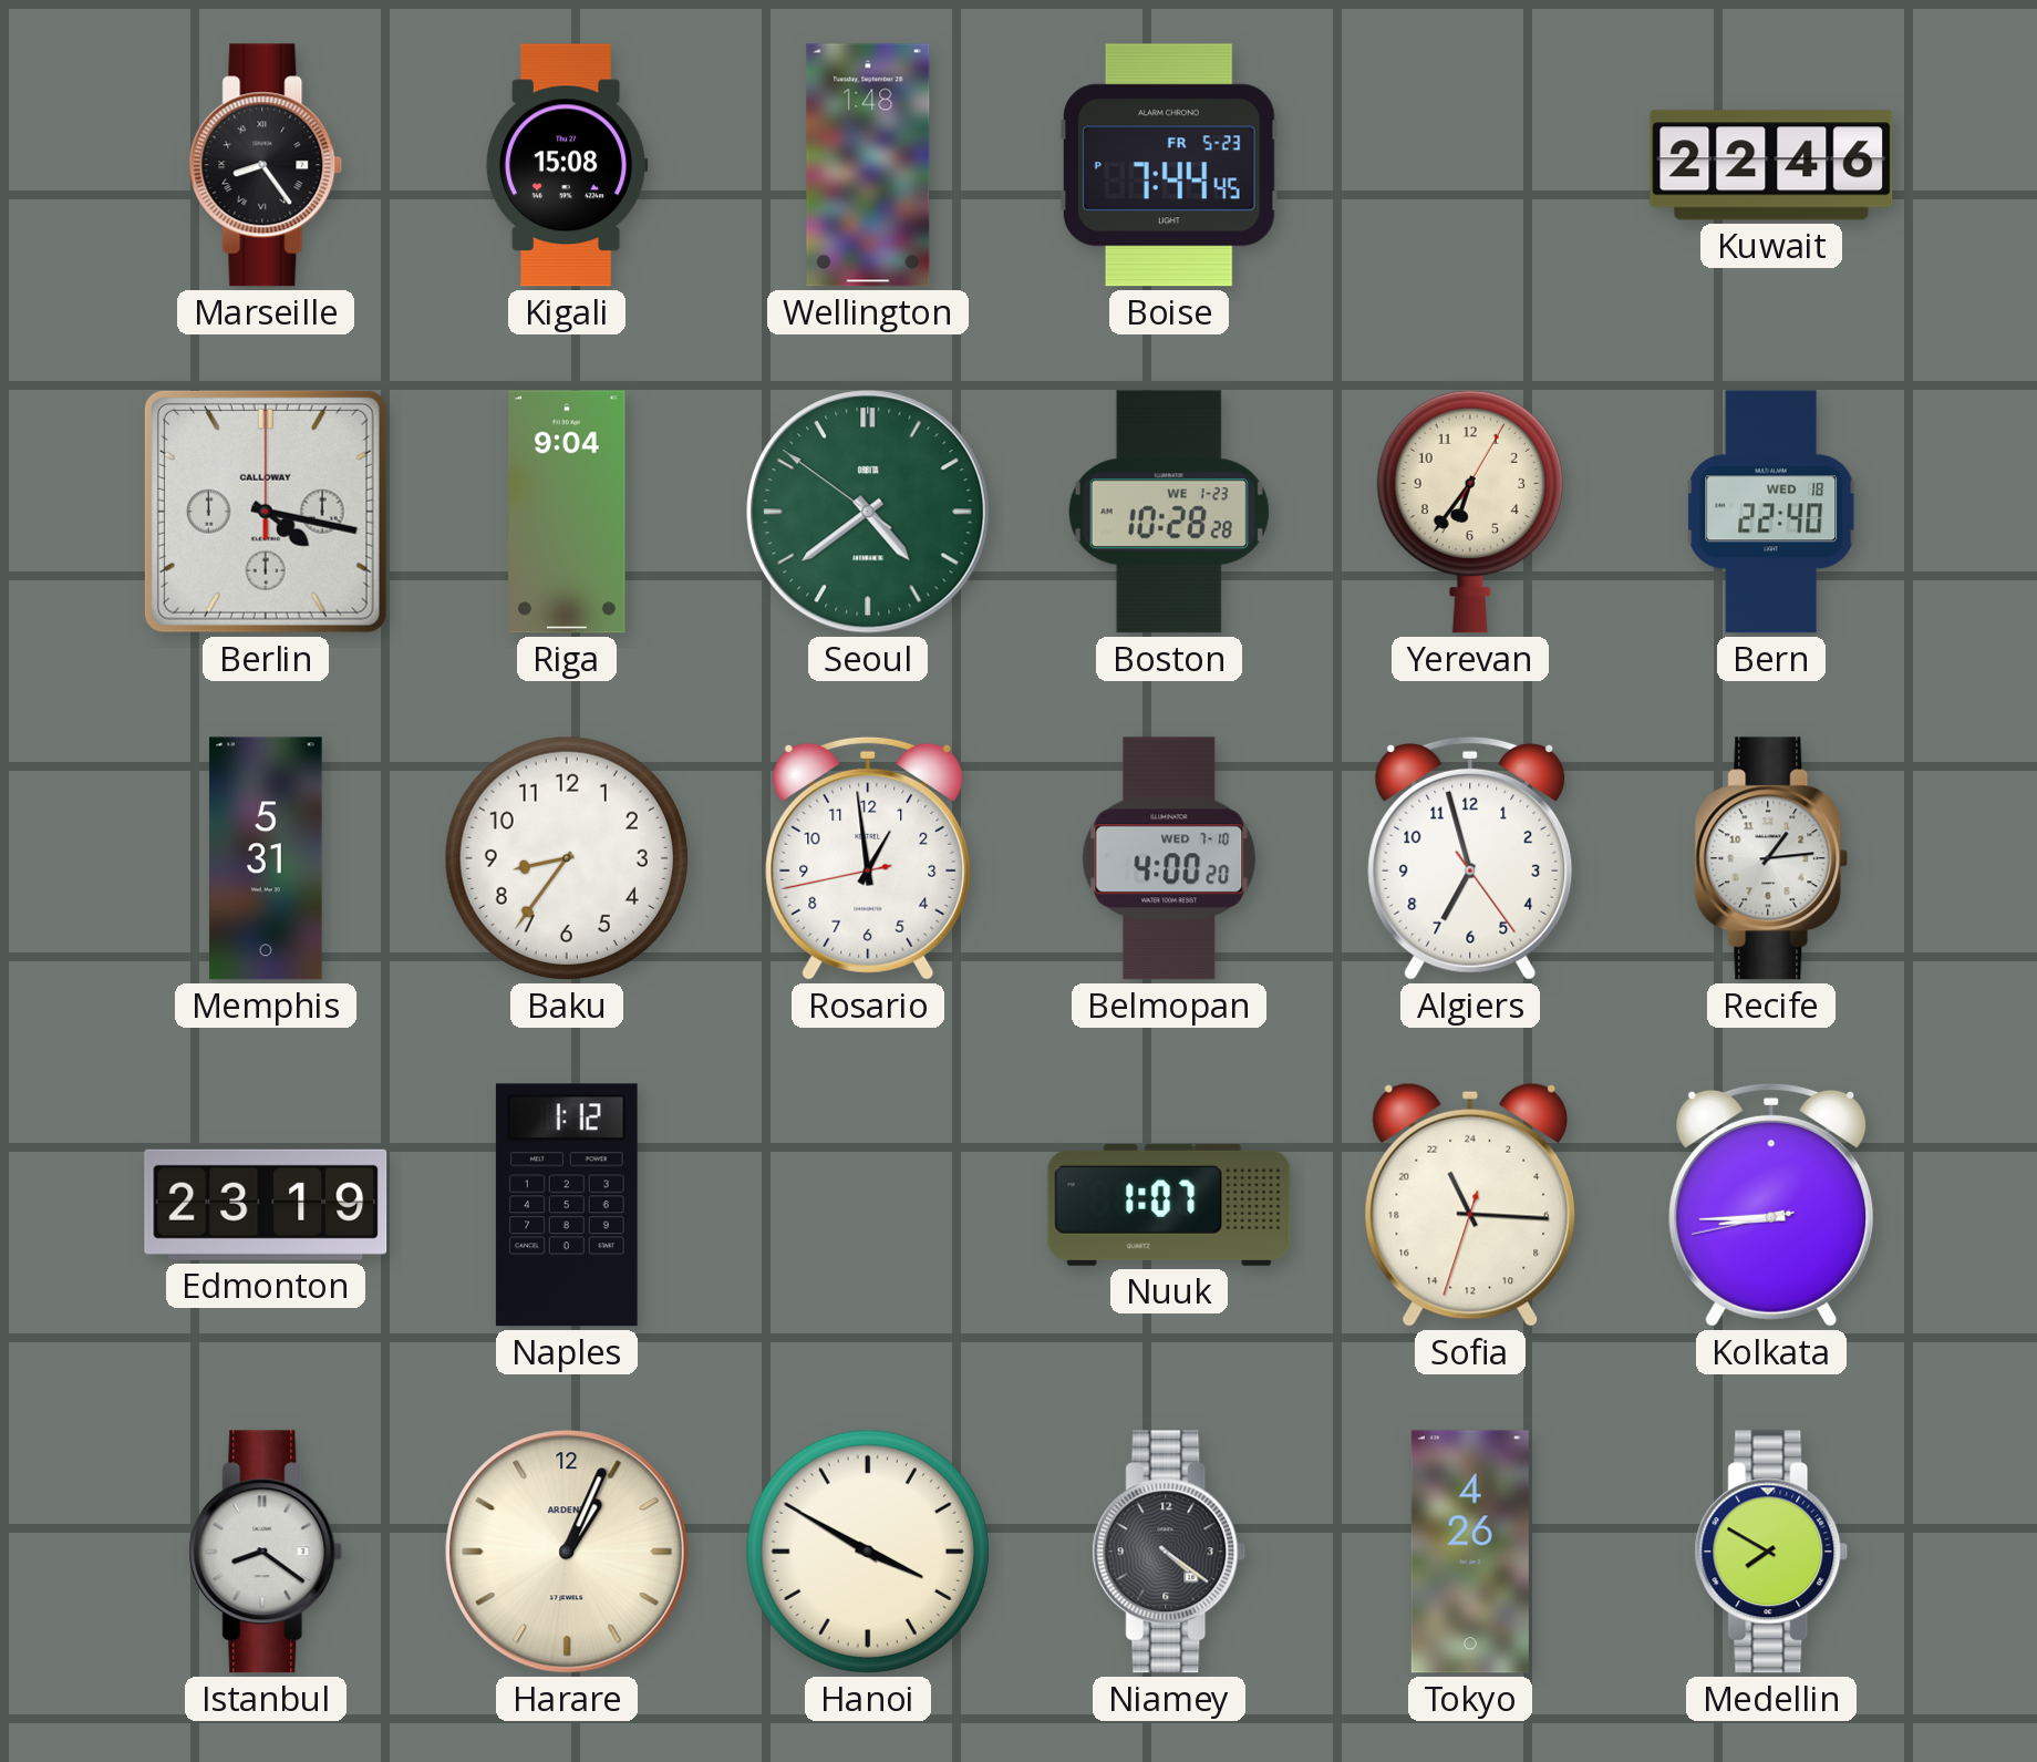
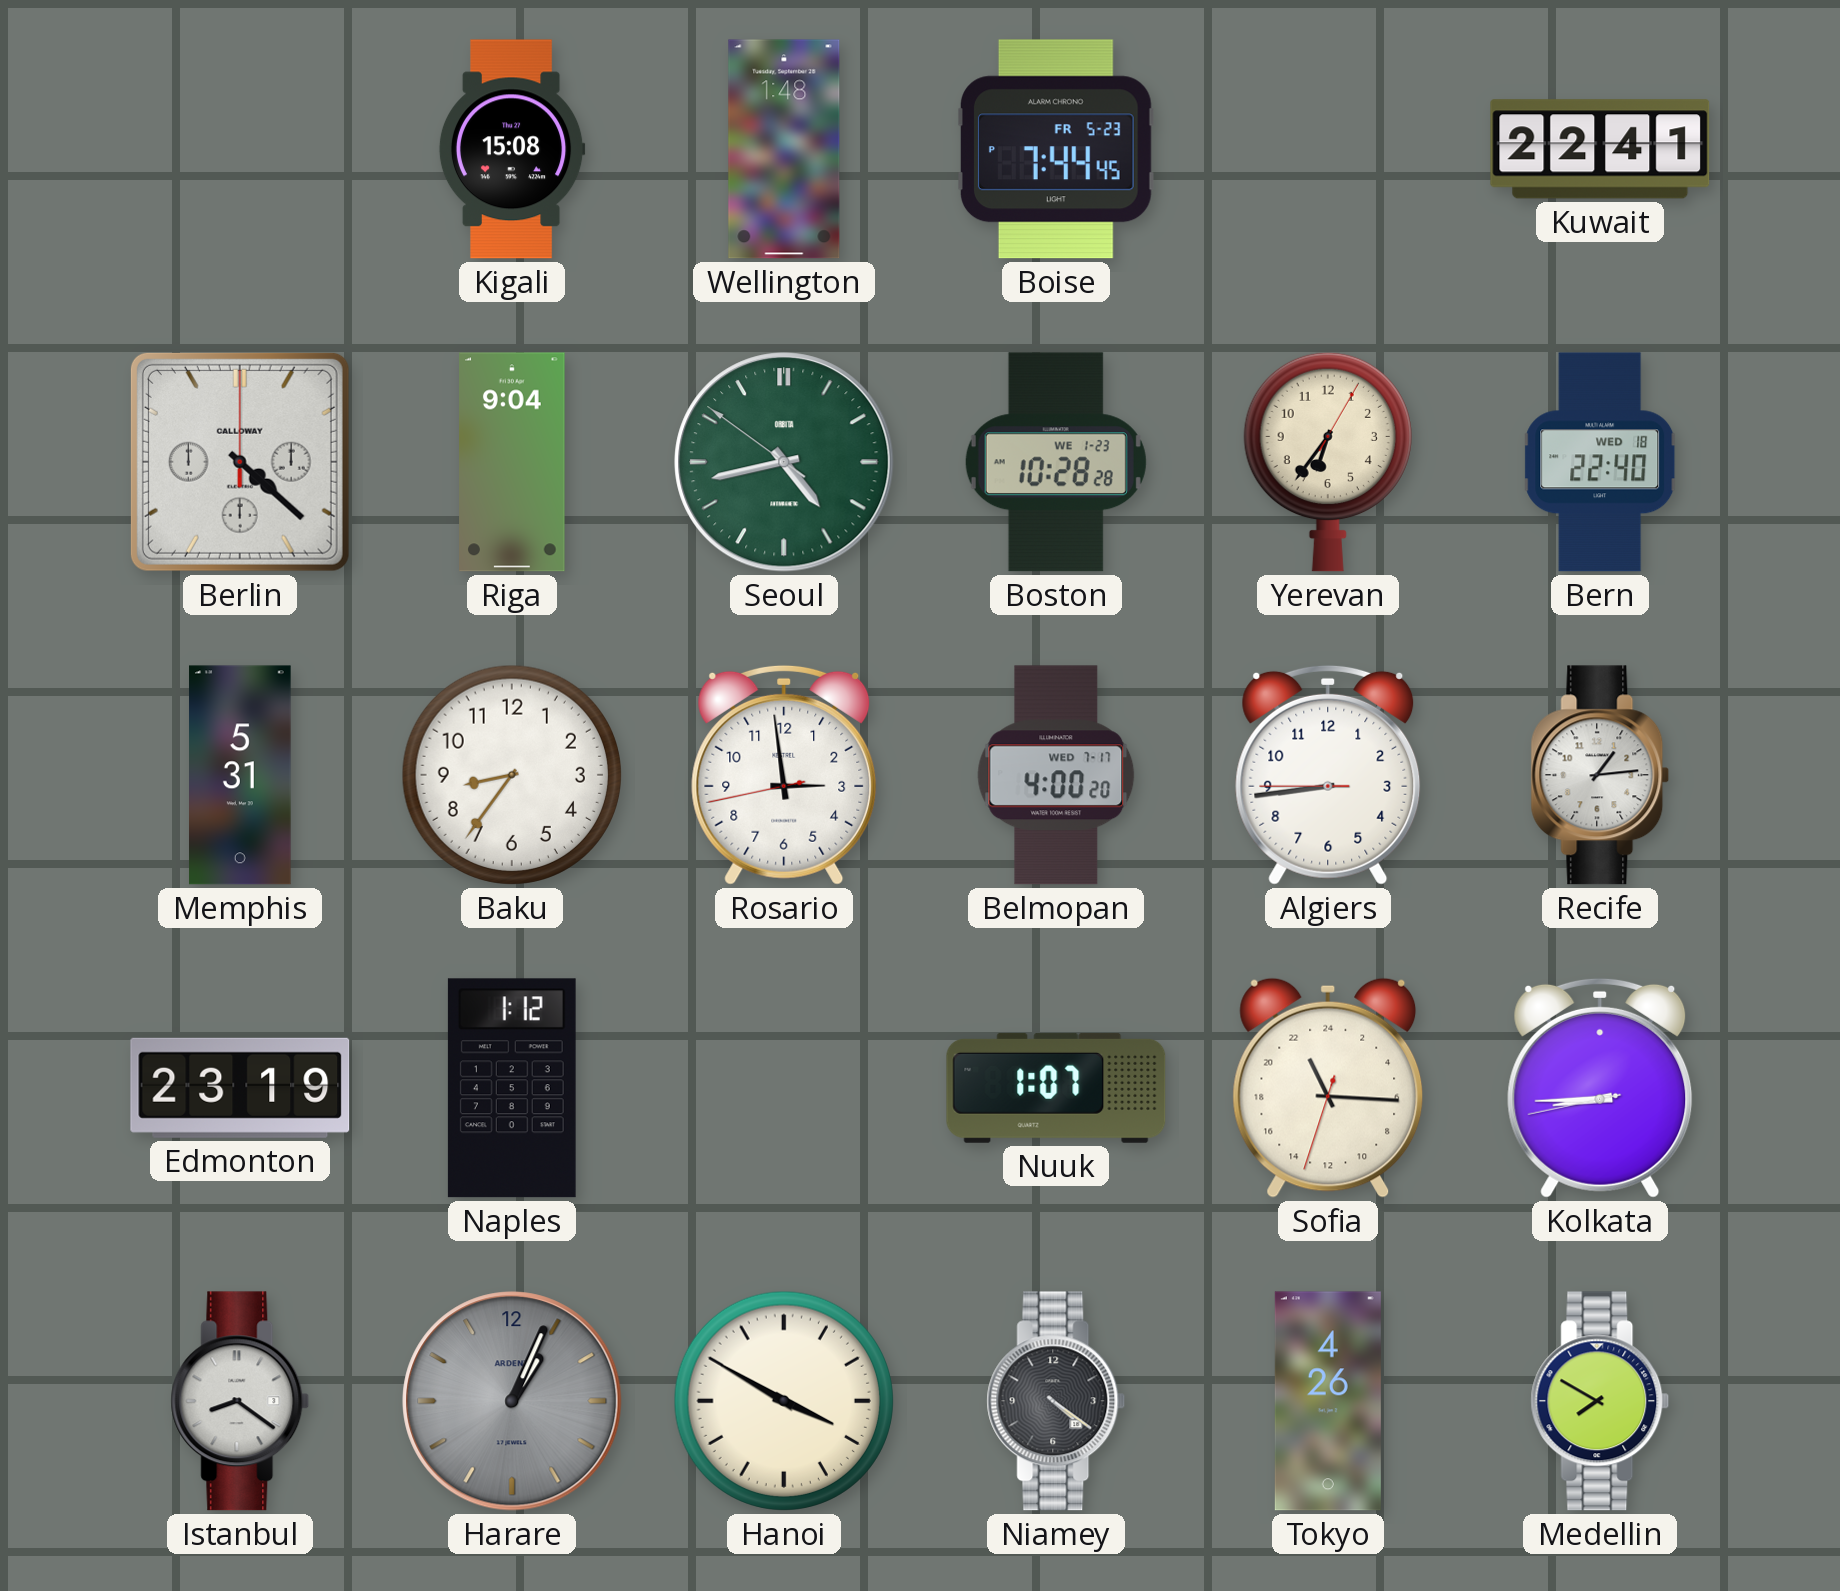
Marseille: 8:24 -> none (266, 165)
Kuwait: 22:46 -> 22:41 (1600, 149)
Berlin: 4:17 -> 4:22 (240, 462)
Seoul: 4:38 -> 4:42 (784, 462)
Rosario: 12:58 -> 2:58 (784, 775)
Belmopan date: WED 7-10 -> WED 7-17 (1056, 775)
Algiers: 6:57 -> 8:43 (1328, 775)
Harare dial: cream -> grey (512, 1401)
